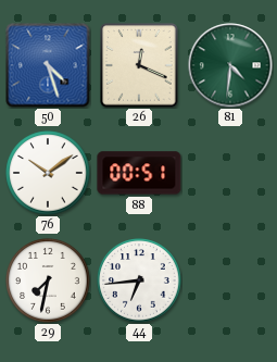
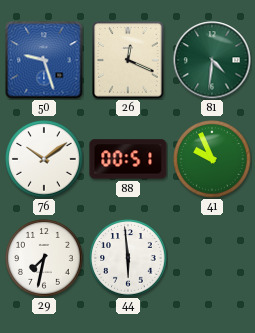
50: 4:27 -> 9:27 (44, 60)
41: none -> 9:56 (212, 159)
44: 6:44 -> 5:59 (128, 258)
